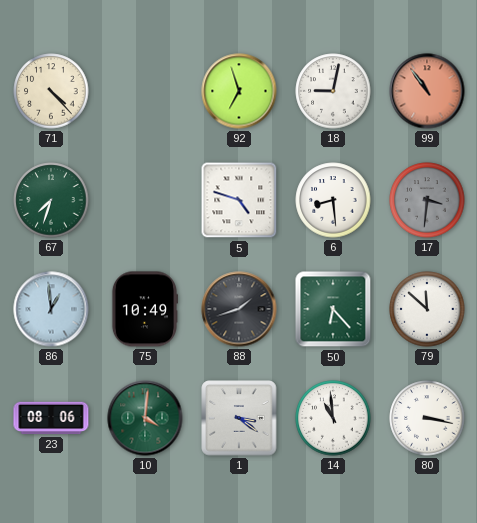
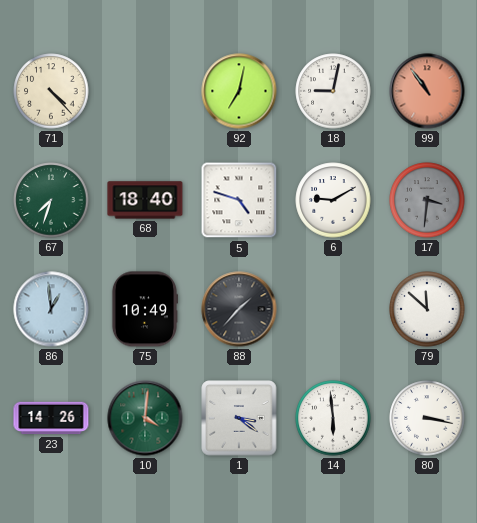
92: 6:57 -> 7:02 (239, 91)
68: none -> 18:40 (145, 200)
6: 8:29 -> 9:10 (333, 200)
88: 1:42 -> 1:37 (239, 309)
50: 6:23 -> none (333, 309)
23: 08:06 -> 14:26 (51, 418)
14: 10:59 -> 5:59 (333, 418)
